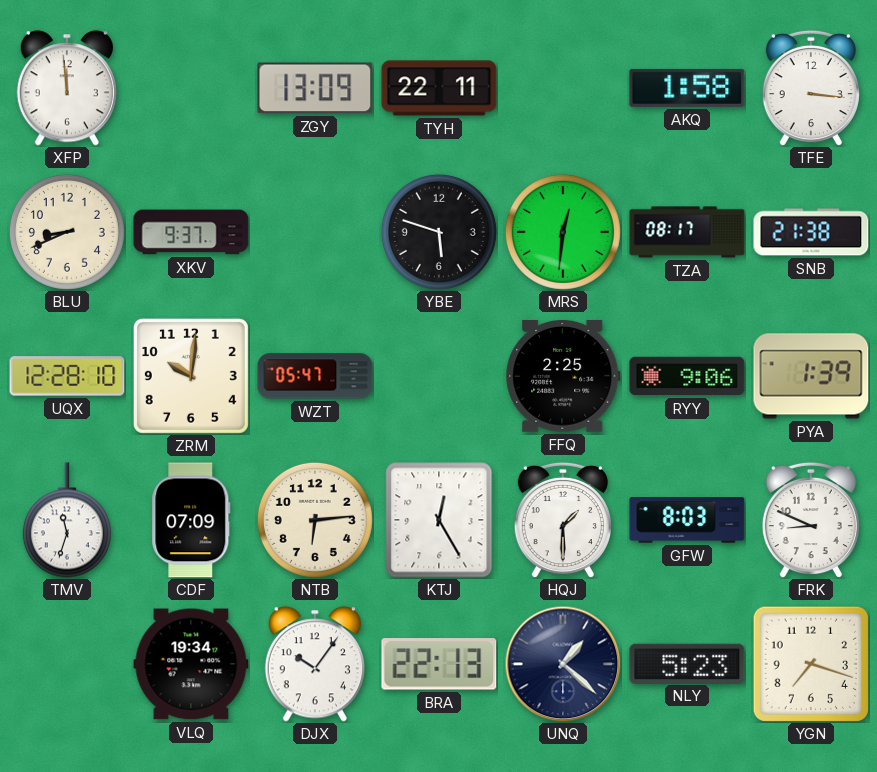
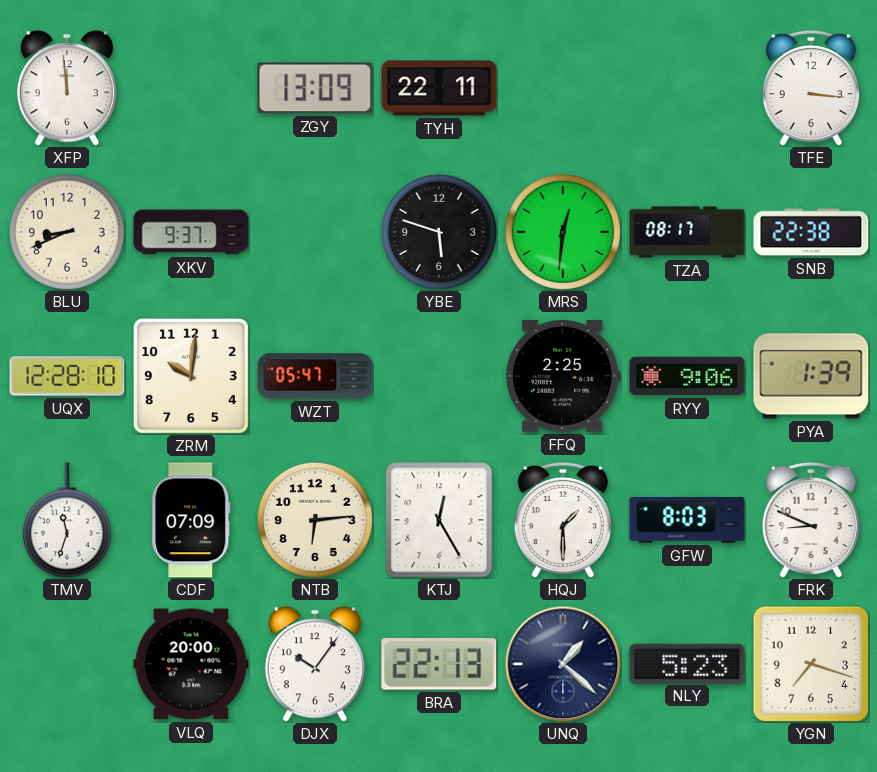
AKQ: 1:58 -> none (687, 88)
SNB: 21:38 -> 22:38 (811, 232)
VLQ: 19:34 -> 20:00 (191, 664)
